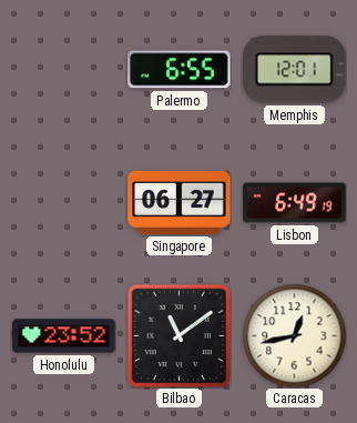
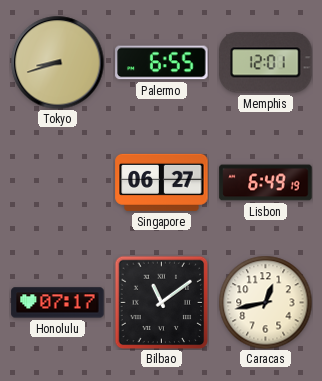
Tokyo: none -> 8:42 (57, 62)
Honolulu: 23:52 -> 07:17 (58, 303)
